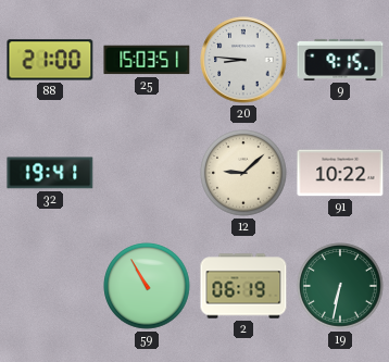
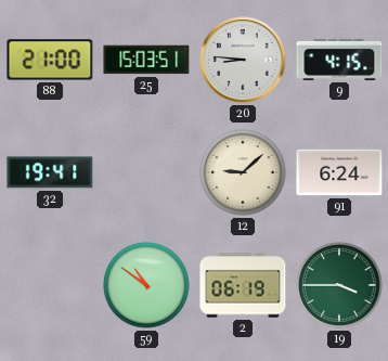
9: 9:15 -> 4:15 (339, 60)
91: 10:22 -> 6:24 (339, 172)
59: 10:55 -> 10:51 (146, 285)
19: 6:32 -> 3:45 (339, 285)
